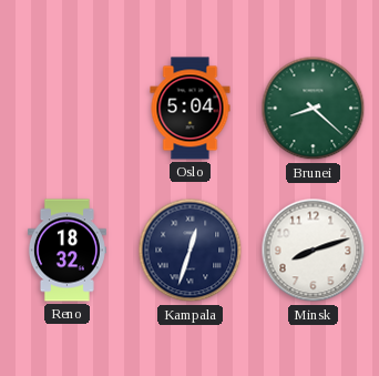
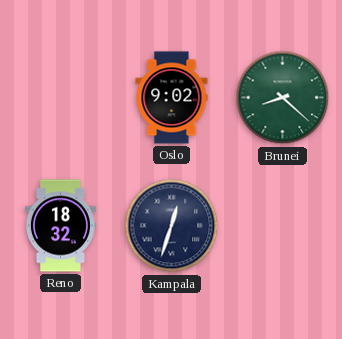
Oslo: 5:04 -> 9:02 (172, 98)
Minsk: 8:12 -> none (314, 251)
